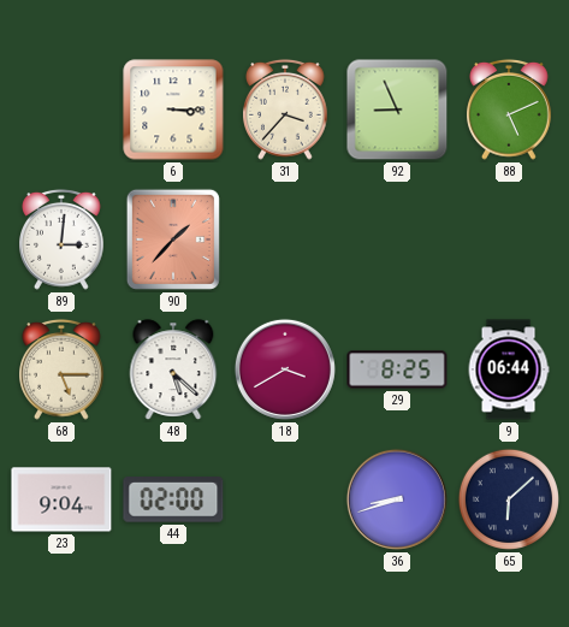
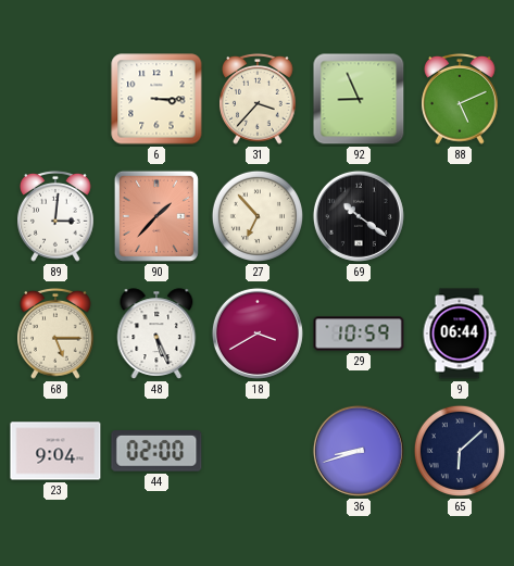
27: none -> 6:53 (258, 216)
69: none -> 10:21 (359, 216)
48: 5:22 -> 5:26 (156, 334)
29: 8:25 -> 10:59 (359, 334)
